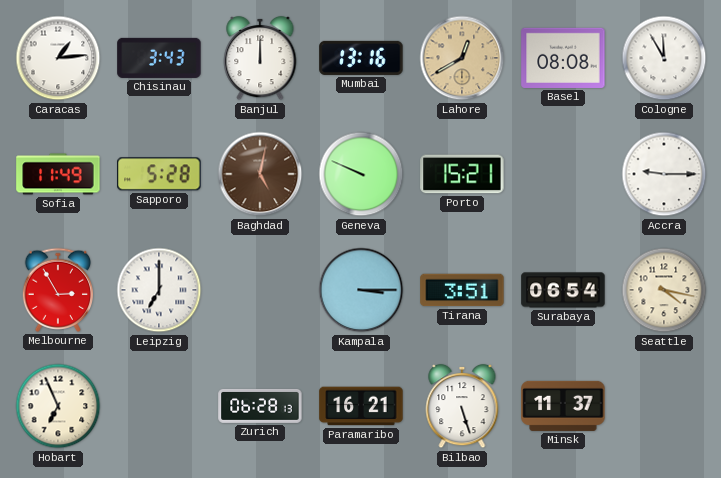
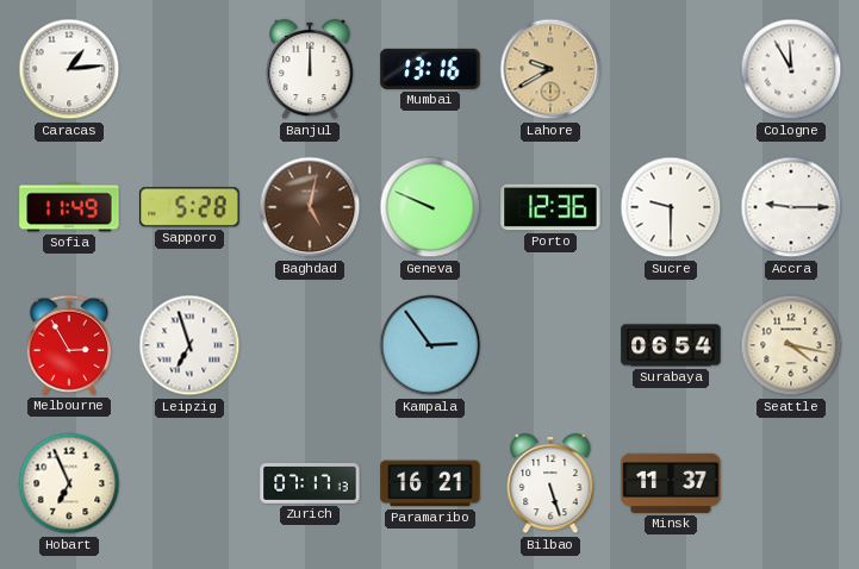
Chisinau: 3:43 -> none (159, 58)
Lahore: 12:40 -> 9:40 (550, 69)
Basel: 08:08 -> none (563, 58)
Porto: 15:21 -> 12:36 (550, 207)
Sucre: none -> 9:30 (671, 207)
Leipzig: 7:00 -> 6:57 (189, 345)
Kampala: 3:15 -> 2:54 (430, 345)
Tirana: 3:51 -> none (462, 290)
Zurich: 06:28 -> 07:17 (310, 483)
